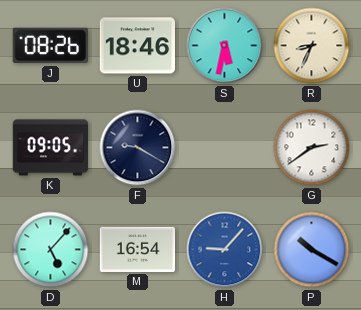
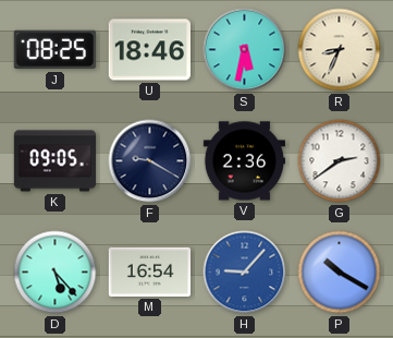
J: 08:26 -> 08:25 (54, 50)
V: none -> 2:36 (245, 161)
D: 5:07 -> 5:23 (56, 273)
